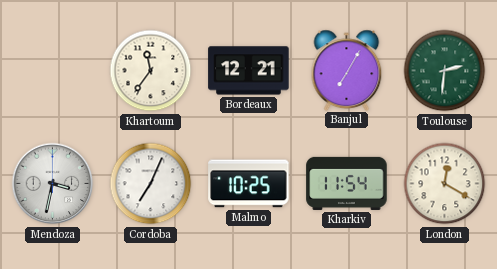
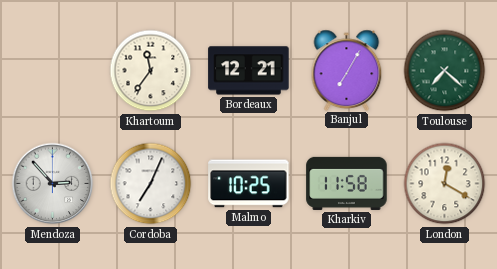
Toulouse: 2:31 -> 7:22 (445, 71)
Mendoza: 3:32 -> 2:53 (53, 184)
Kharkiv: 11:54 -> 11:58 (347, 183)
